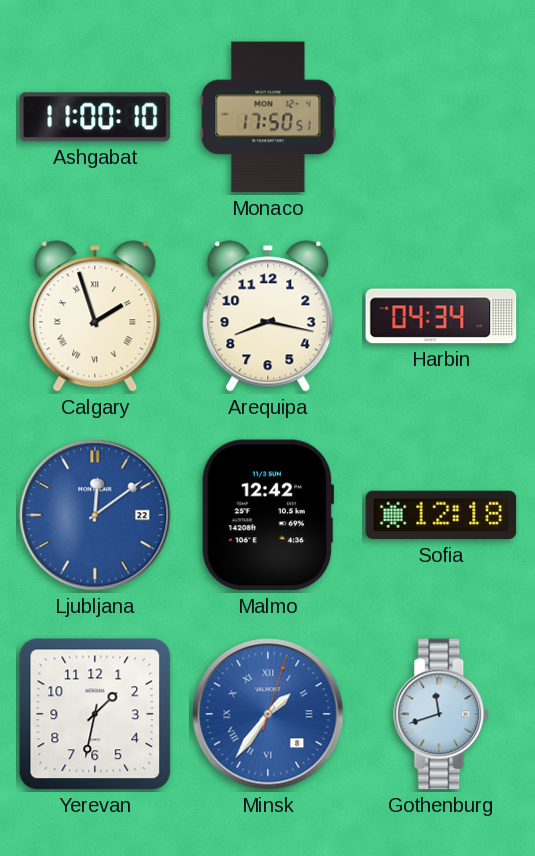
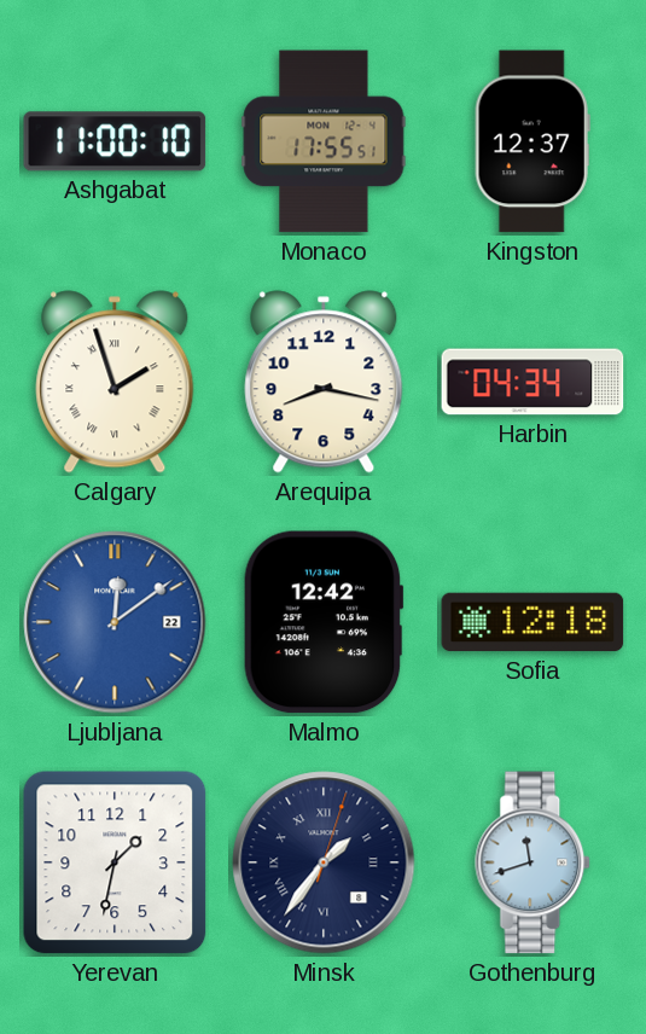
Monaco: 17:50 -> 17:55 (324, 141)
Kingston: none -> 12:37 (532, 141)
Minsk dial: blue -> navy (324, 862)
